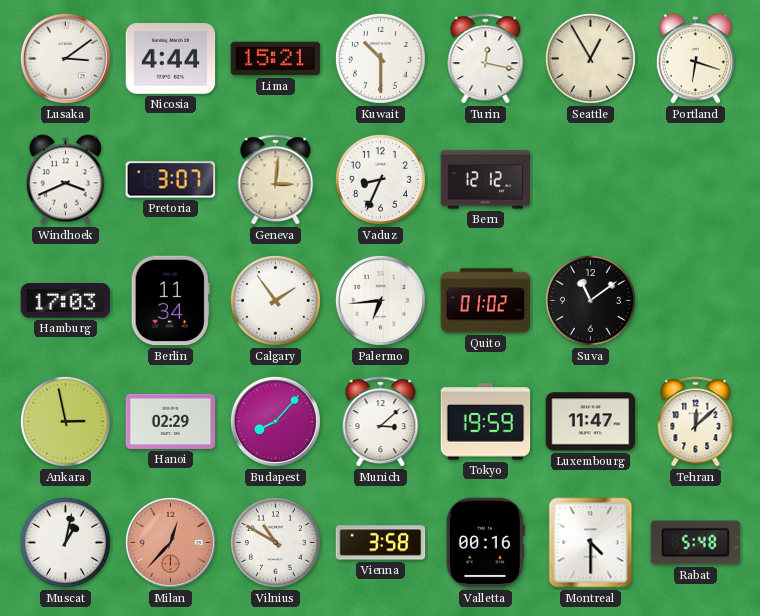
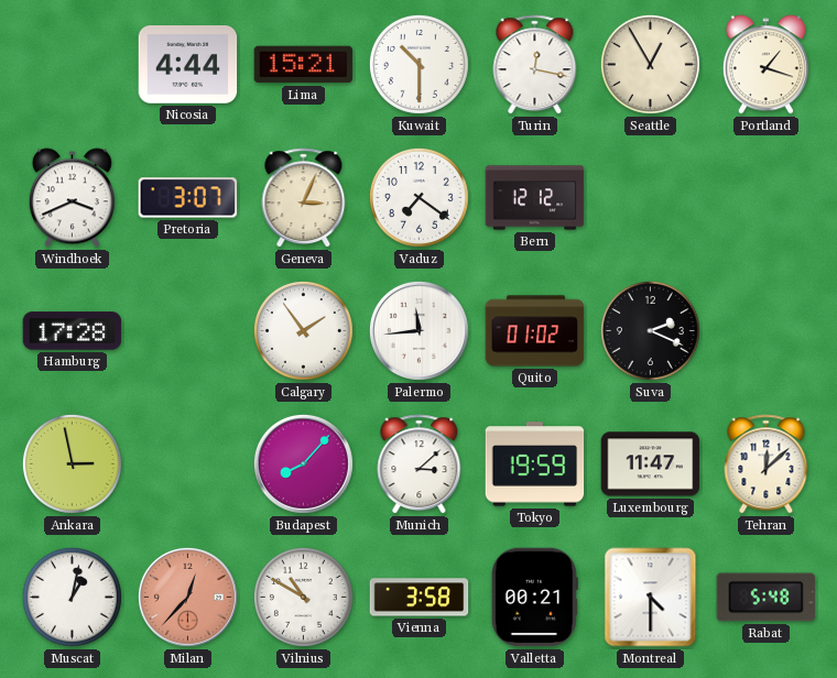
Lusaka: 3:09 -> none (65, 58)
Portland: 6:18 -> 1:18 (765, 65)
Geneva: 3:01 -> 3:04 (304, 198)
Vaduz: 8:34 -> 7:21 (418, 197)
Hamburg: 17:03 -> 17:28 (73, 331)
Berlin: 11:34 -> none (170, 301)
Palermo: 6:44 -> 11:44 (418, 330)
Suva: 11:09 -> 2:19 (650, 330)
Hanoi: 02:29 -> none (171, 421)
Valletta: 00:16 -> 00:21 (534, 598)
